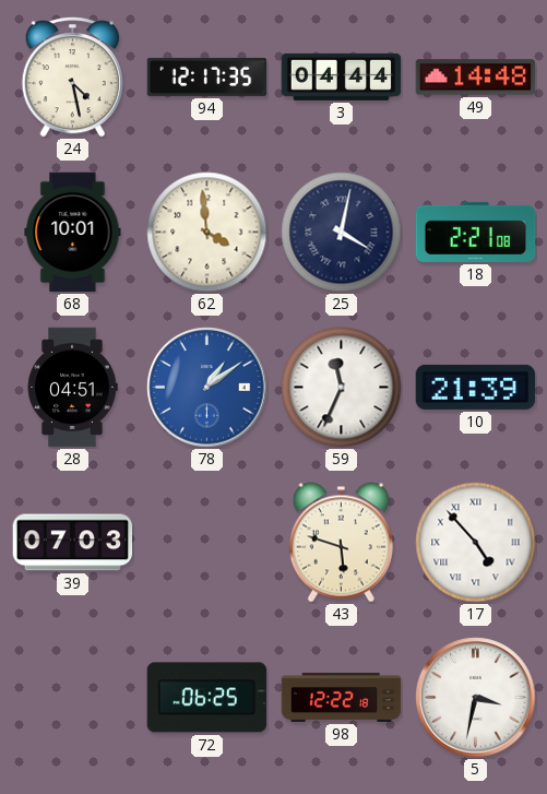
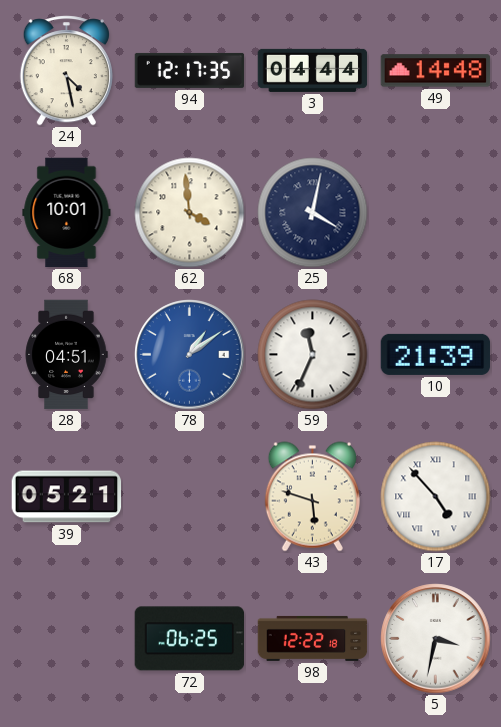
18: 2:21 -> none (476, 232)
39: 07:03 -> 05:21 (67, 497)
